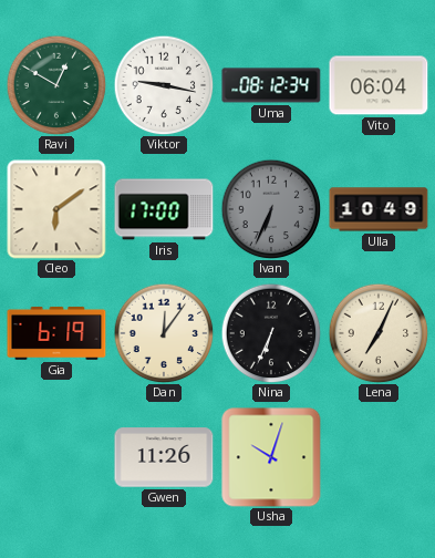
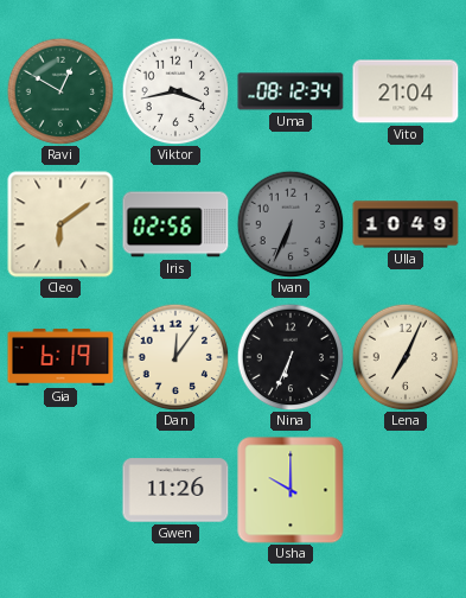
Viktor: 9:17 -> 3:43 (175, 91)
Vito: 06:04 -> 21:04 (406, 91)
Iris: 17:00 -> 02:56 (175, 224)
Usha: 10:03 -> 10:00 (291, 490)
